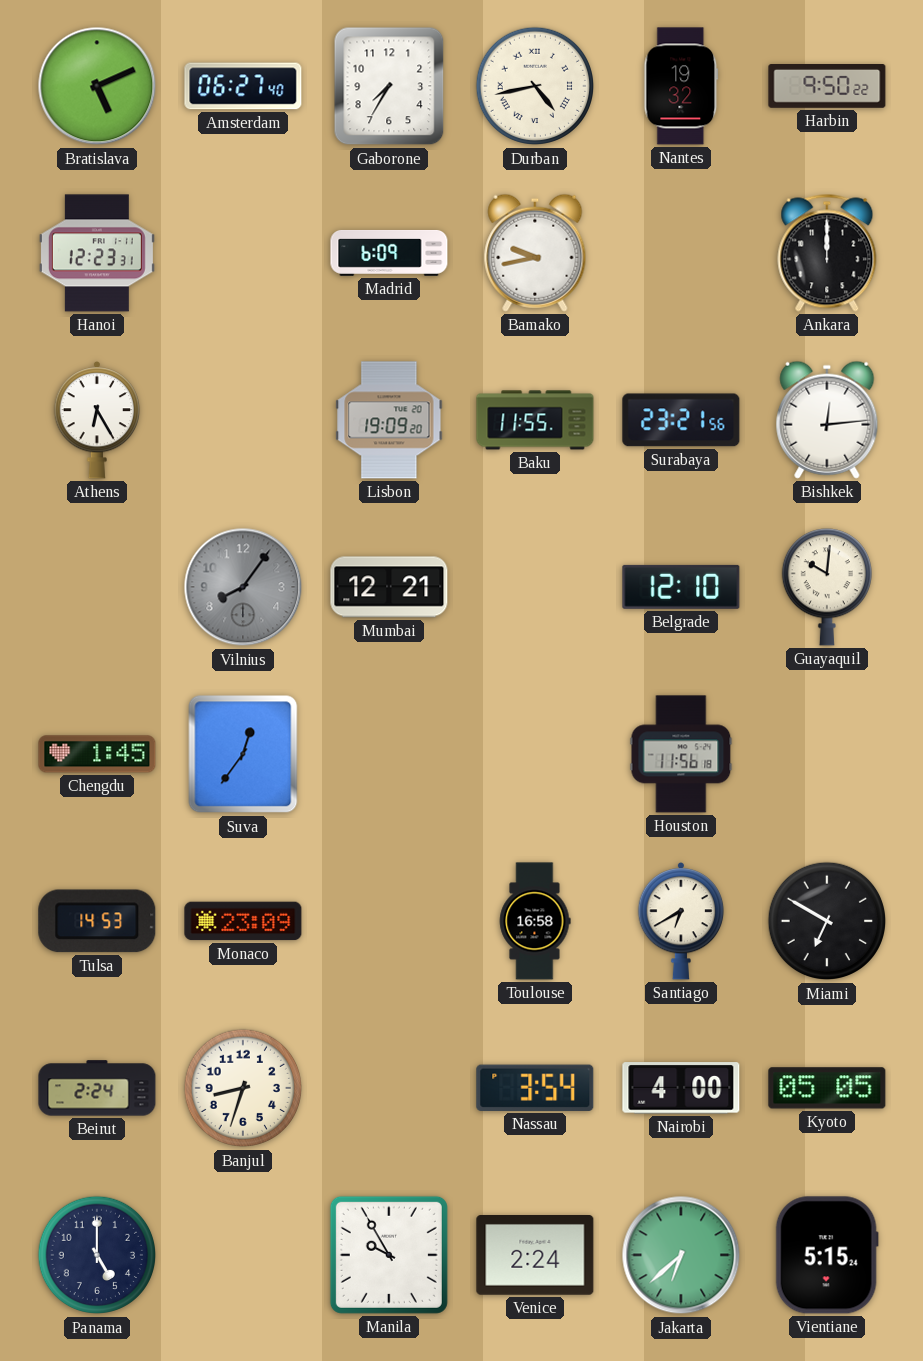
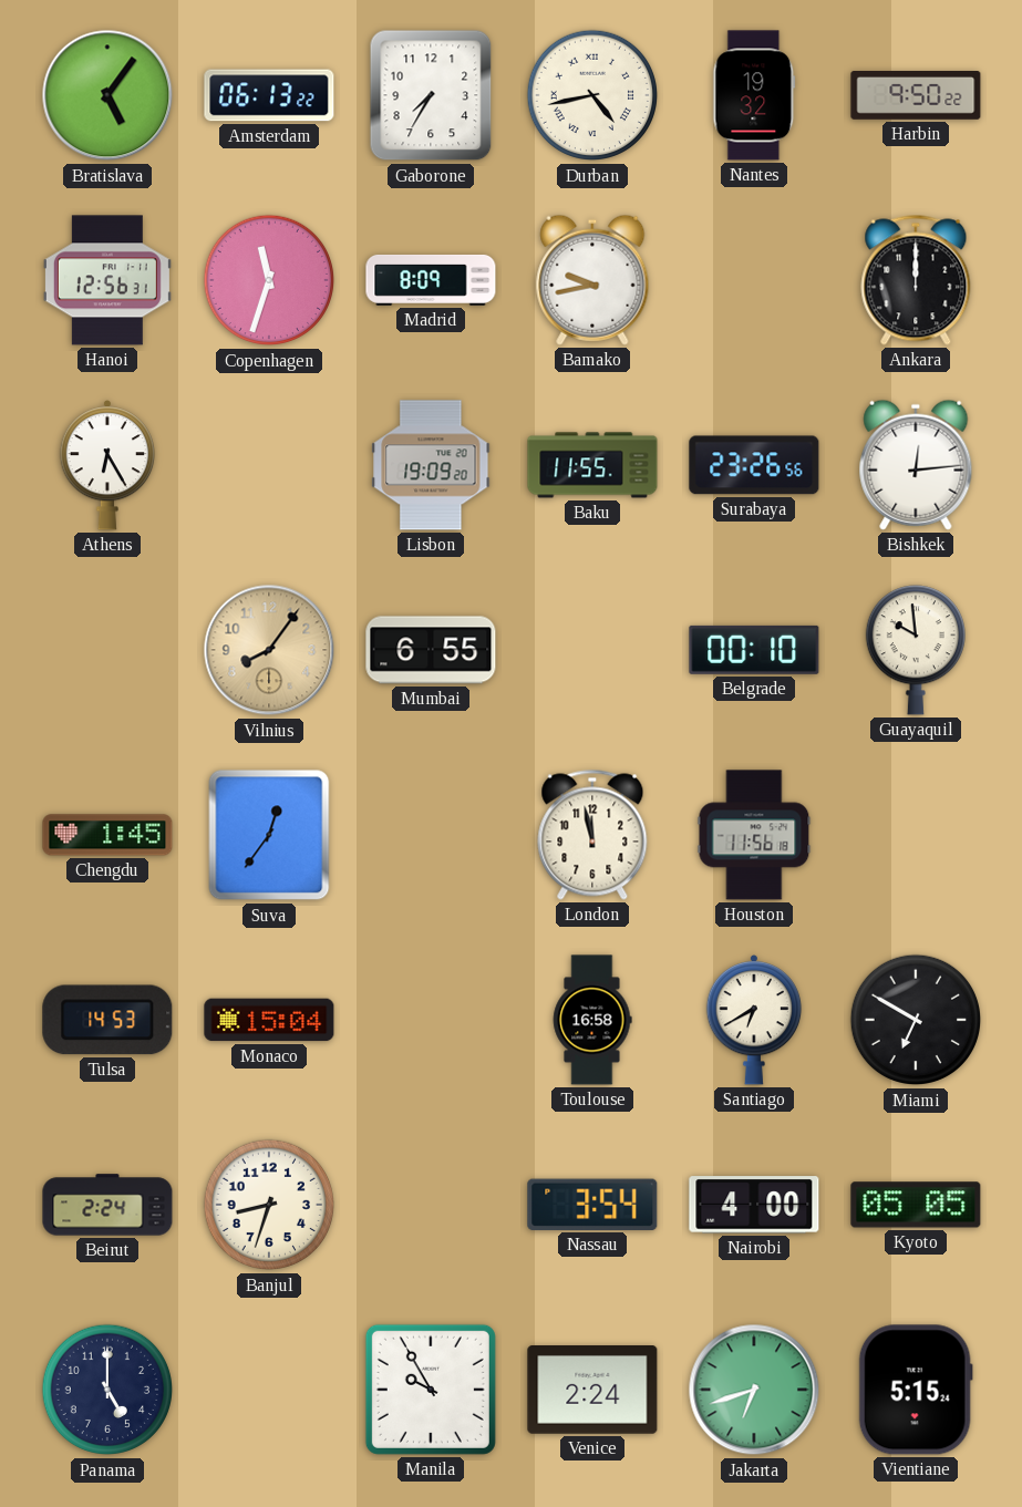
Bratislava: 5:11 -> 5:06 (107, 95)
Amsterdam: 06:27 -> 06:13 (269, 95)
Hanoi: 12:23 -> 12:56 (107, 280)
Copenhagen: none -> 11:33 (269, 280)
Madrid: 6:09 -> 8:09 (431, 280)
Surabaya: 23:21 -> 23:26 (754, 465)
Vilnius dial: grey -> champagne (269, 650)
Mumbai: 12:21 -> 6:55 (431, 650)
Belgrade: 12:10 -> 00:10 (754, 650)
Guayaquil: 10:01 -> 9:59 (916, 650)
London: none -> 11:58 (592, 835)
Monaco: 23:09 -> 15:04 (269, 1020)
Jakarta: 6:38 -> 6:42 (754, 1390)
